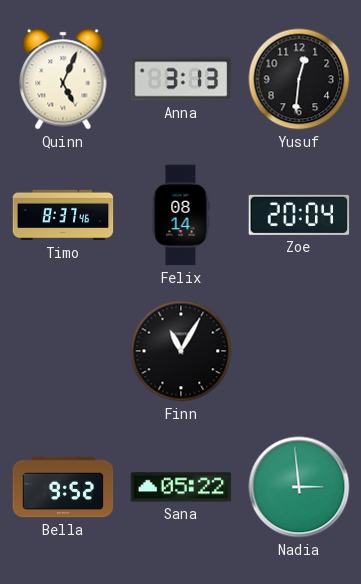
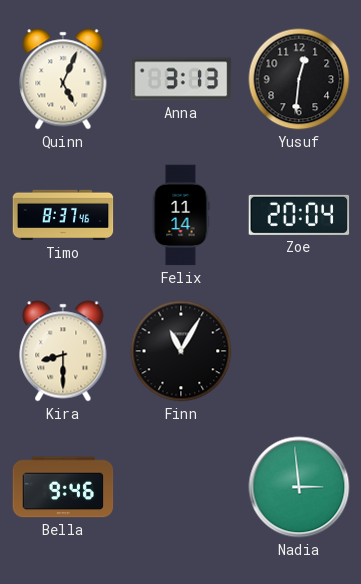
Felix: 08:14 -> 11:14 (181, 215)
Kira: none -> 8:30 (63, 351)
Bella: 9:52 -> 9:46 (63, 487)
Sana: 05:22 -> none (181, 487)
